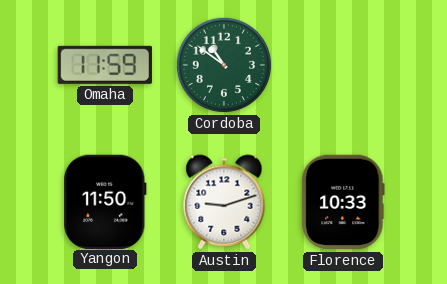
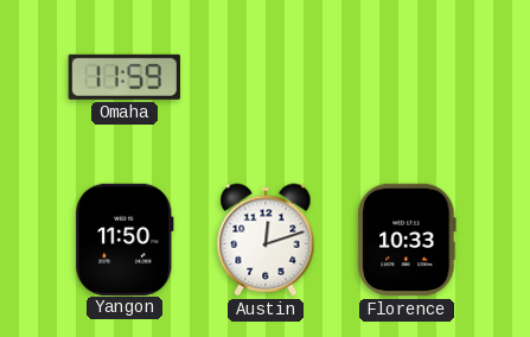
Cordoba: 10:51 -> none (224, 65)
Austin: 9:12 -> 12:12 (266, 240)
